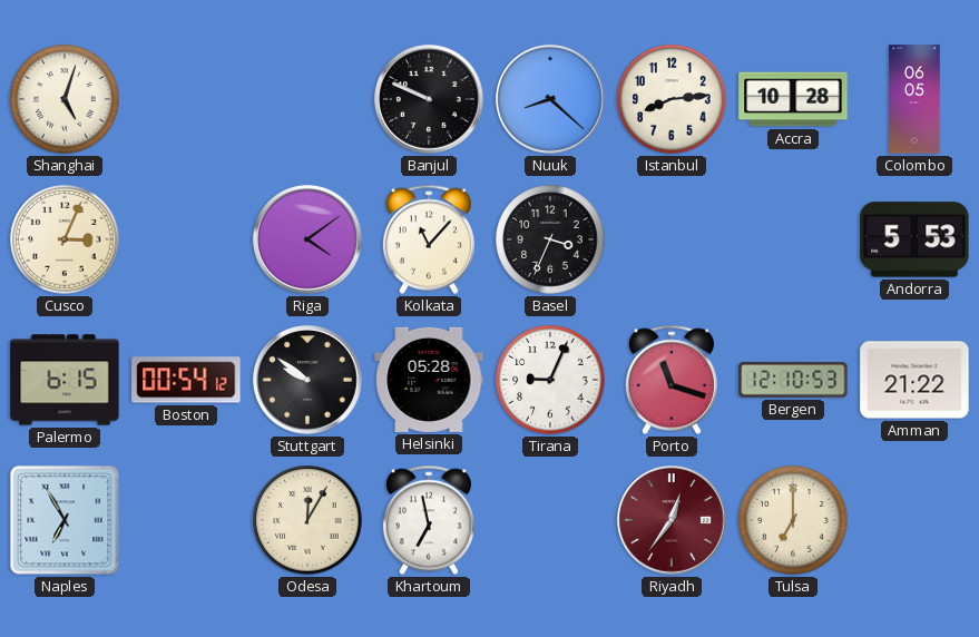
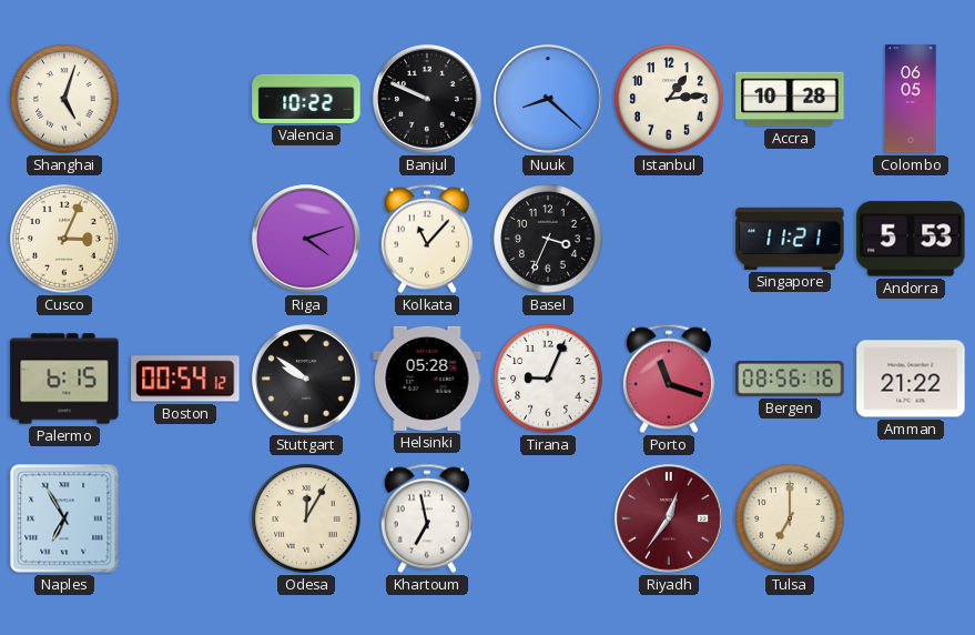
Valencia: none -> 10:22 (306, 99)
Istanbul: 8:14 -> 1:14 (669, 99)
Riga: 4:09 -> 4:12 (306, 239)
Singapore: none -> 11:21 (790, 239)
Bergen: 12:10 -> 08:56 (790, 380)
